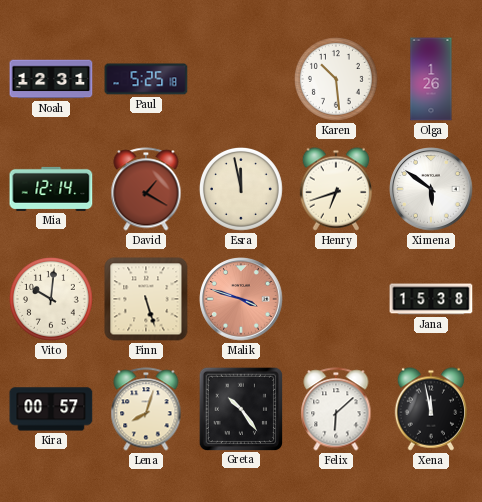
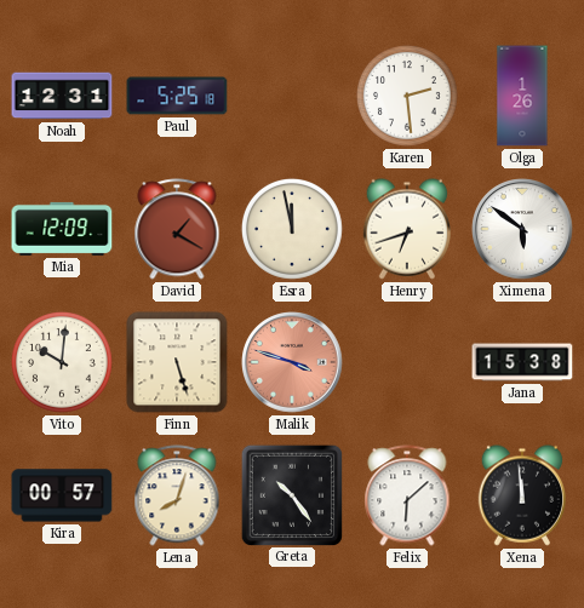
Karen: 10:29 -> 2:29 (407, 96)
Mia: 12:14 -> 12:09 (62, 229)
Xena: 11:58 -> 11:59 (521, 495)
